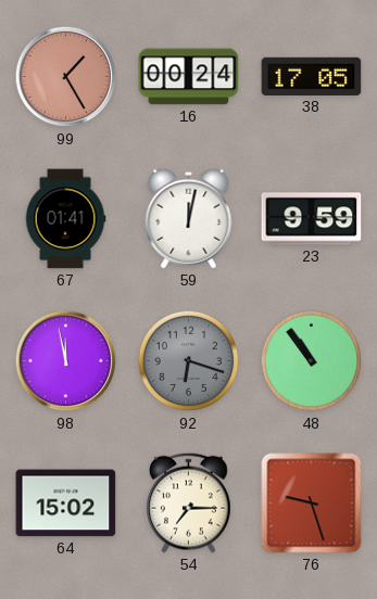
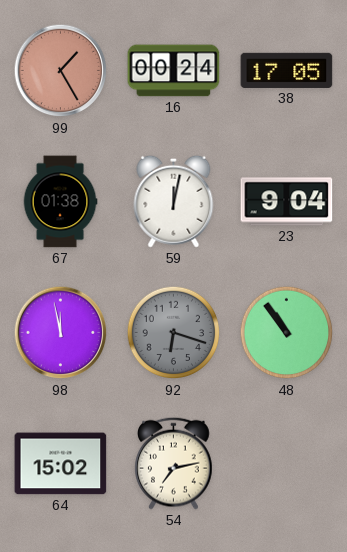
67: 01:41 -> 01:38 (60, 202)
23: 9:59 -> 9:04 (287, 202)
54: 7:15 -> 7:13 (174, 463)
76: 9:27 -> none (312, 504)
